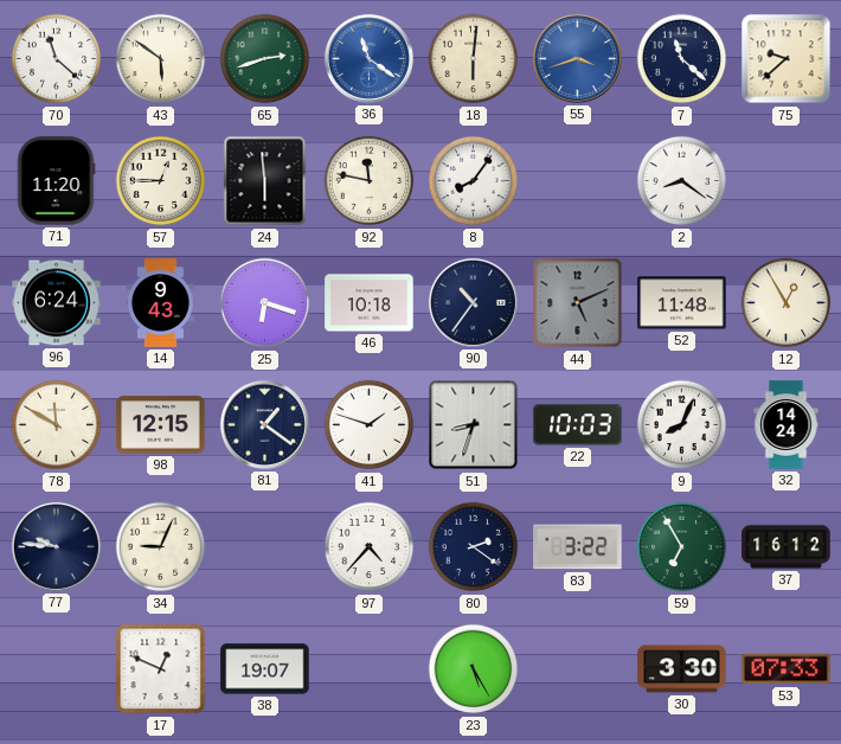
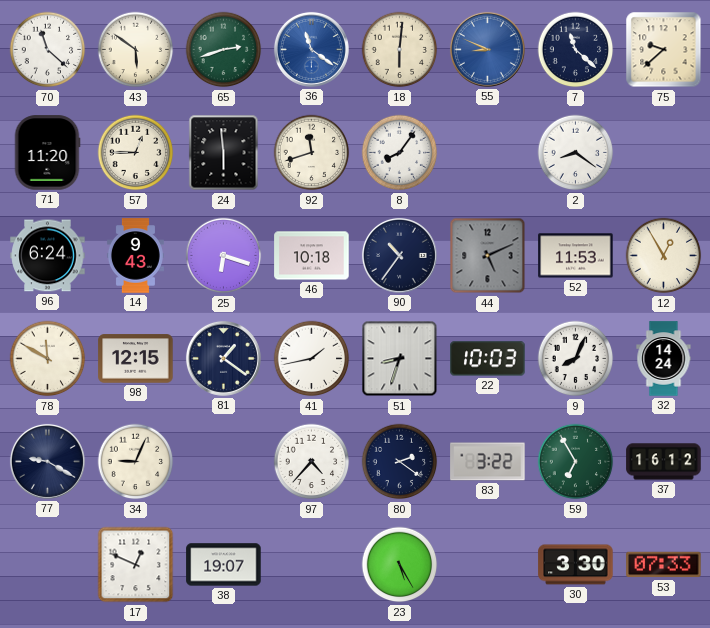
55: 3:42 -> 8:49 (487, 49)
92: 11:47 -> 11:42 (312, 153)
52: 11:48 -> 11:53 (576, 256)
41: 1:48 -> 1:43 (312, 359)
77: 9:46 -> 9:20 (47, 461)
